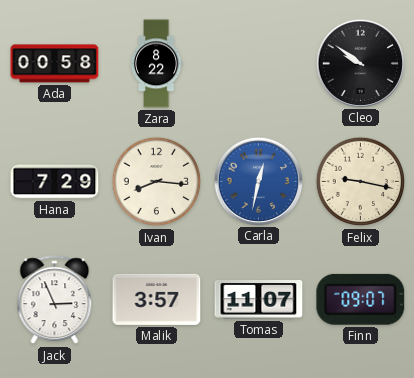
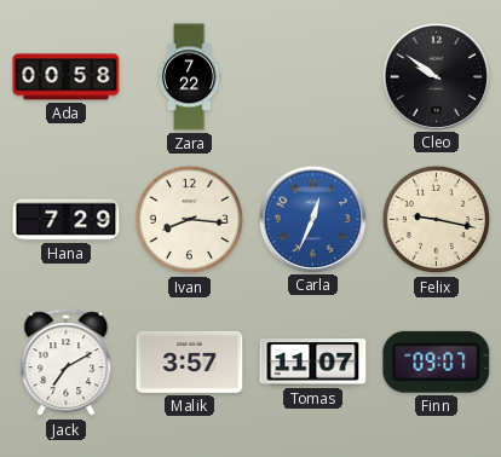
Zara: 8:22 -> 7:22 (189, 77)
Carla: 12:32 -> 12:34 (312, 219)
Jack: 2:56 -> 7:10 (67, 363)
